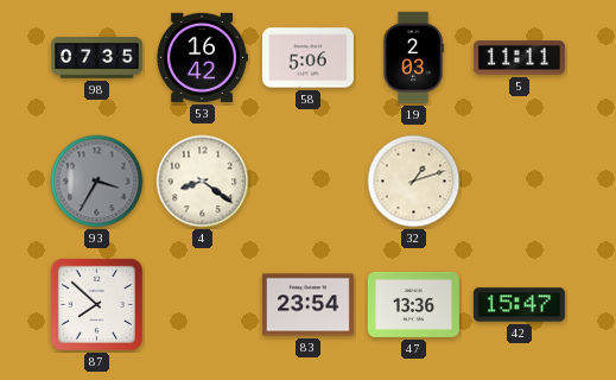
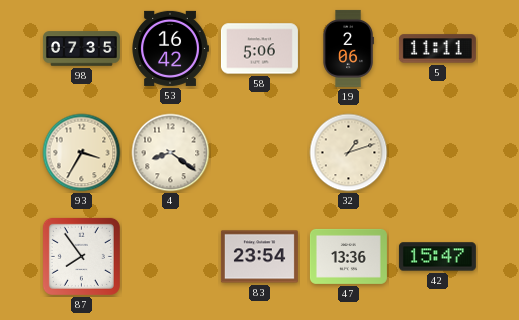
19: 2:03 -> 2:06 (348, 48)
93 dial: grey -> cream (82, 153)
87: 7:52 -> 7:54 (81, 256)
